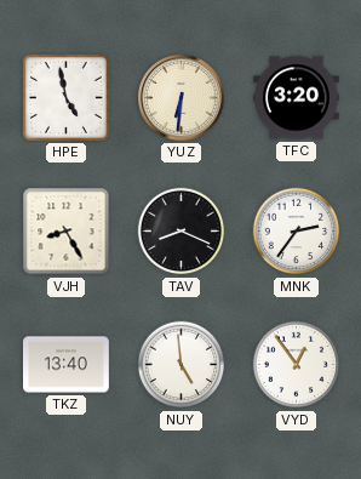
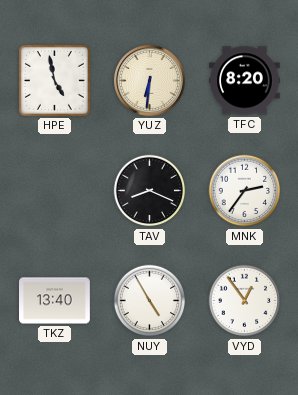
TFC: 3:20 -> 8:20 (245, 81)
VJH: 8:25 -> none (67, 232)
NUY: 4:59 -> 4:55 (150, 301)
